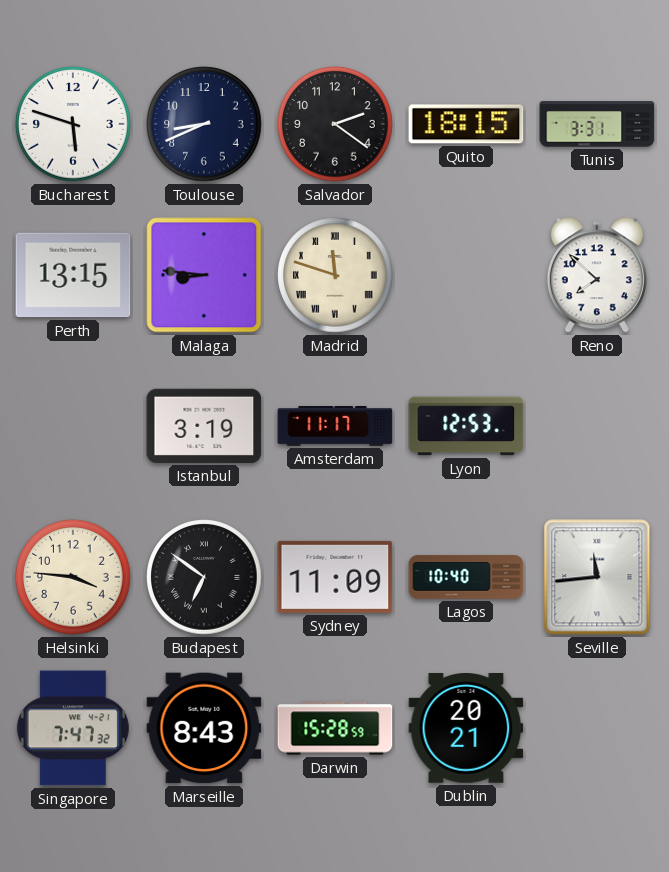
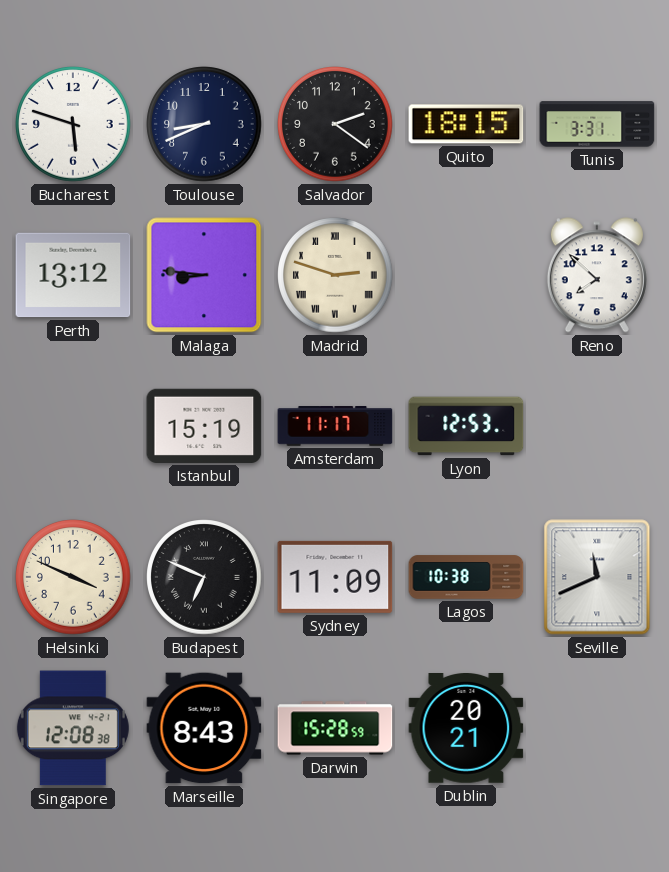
Perth: 13:15 -> 13:12 (73, 275)
Madrid: 11:48 -> 2:48 (335, 275)
Istanbul: 3:19 -> 15:19 (204, 426)
Helsinki: 3:46 -> 3:49 (73, 577)
Budapest: 6:51 -> 6:49 (204, 577)
Lagos: 10:40 -> 10:38 (466, 577)
Seville: 11:44 -> 11:41 (597, 577)
Singapore: 7:47 -> 12:08 (73, 728)
